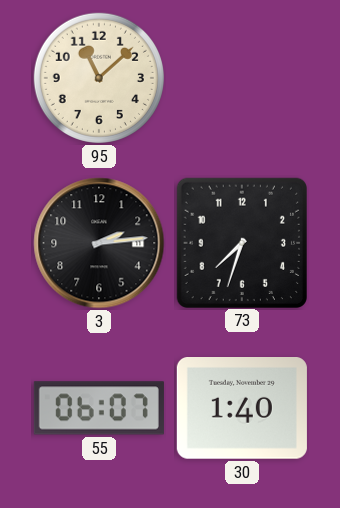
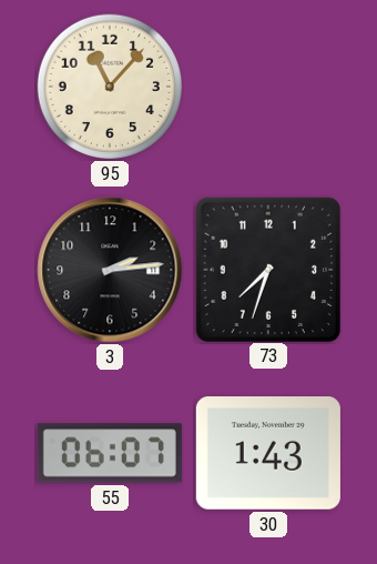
95: 11:08 -> 11:07 (110, 87)
30: 1:40 -> 1:43 (268, 454)
